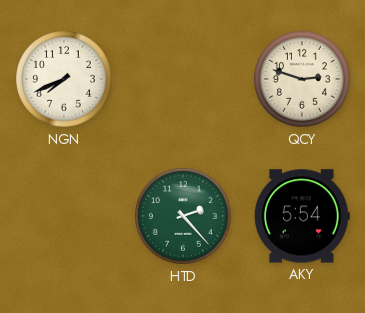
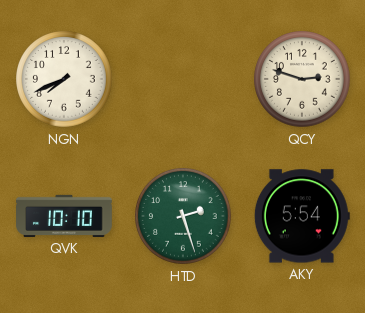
QVK: none -> 10:10 (64, 216)
HTD: 2:23 -> 2:27 (183, 216)
